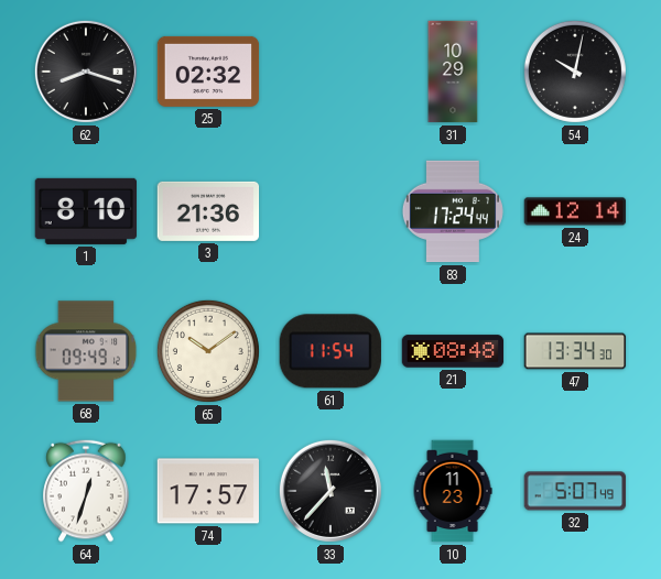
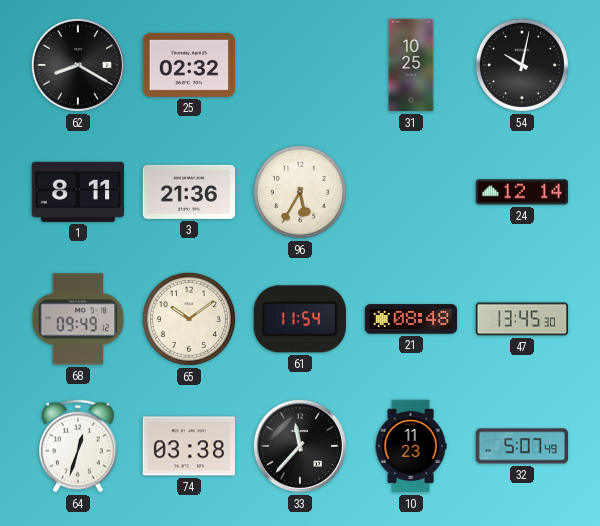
62: 8:18 -> 8:20 (78, 65)
31: 10:29 -> 10:25 (411, 65)
1: 8:10 -> 8:11 (77, 192)
96: none -> 5:35 (300, 192)
83: 17:24 -> none (453, 211)
47: 13:34 -> 13:45 (522, 319)
74: 17:57 -> 03:38 (189, 446)
